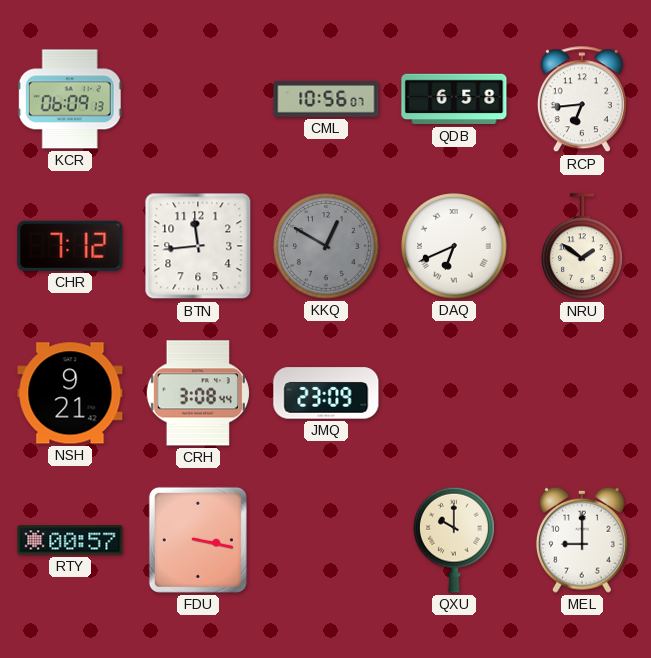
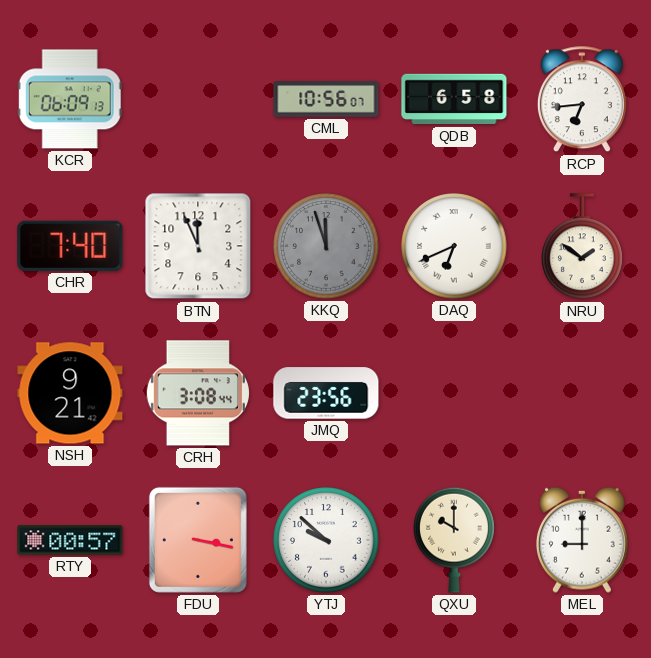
CHR: 7:12 -> 7:40 (70, 246)
BTN: 11:44 -> 11:56 (198, 246)
KKQ: 12:50 -> 11:57 (326, 246)
JMQ: 23:09 -> 23:56 (326, 393)
YTJ: none -> 9:52 (326, 540)
